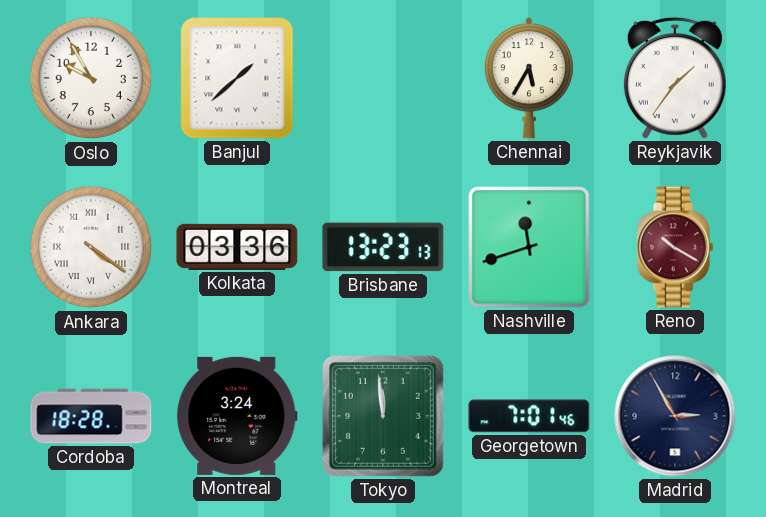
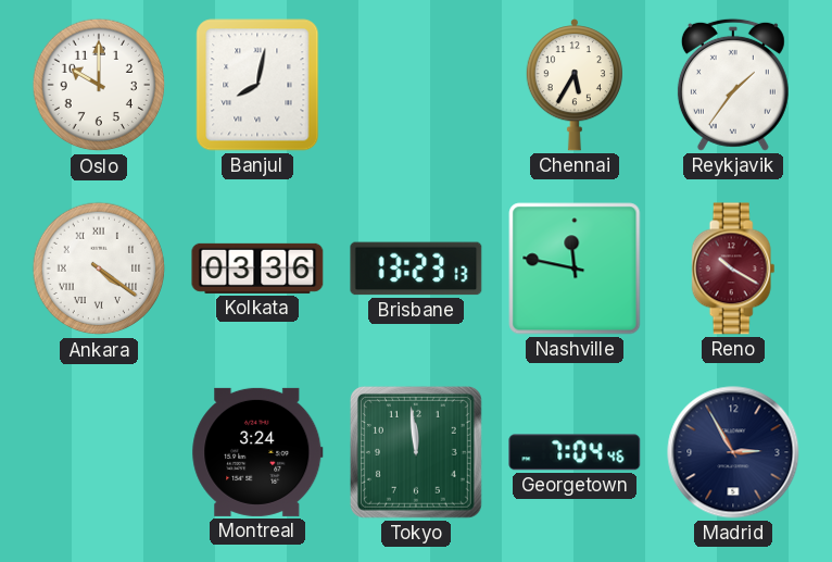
Oslo: 9:55 -> 10:00 (99, 85)
Banjul: 1:38 -> 8:02 (257, 85)
Nashville: 11:42 -> 11:47 (575, 268)
Cordoba: 18:28 -> none (91, 416)
Georgetown: 7:01 -> 7:04 (575, 452)
